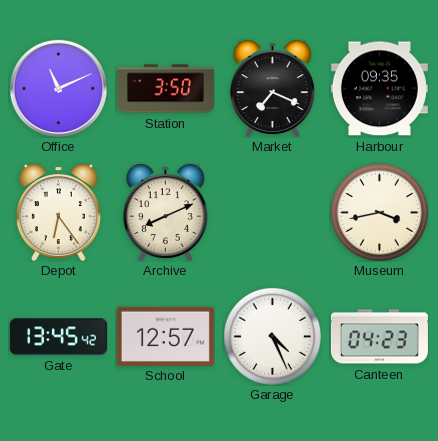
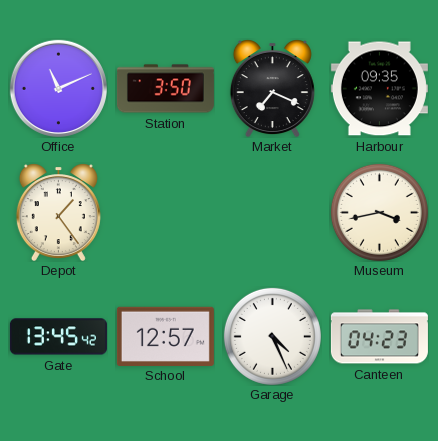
Depot: 6:24 -> 1:24 (58, 212)
Archive: 8:11 -> none (165, 212)
